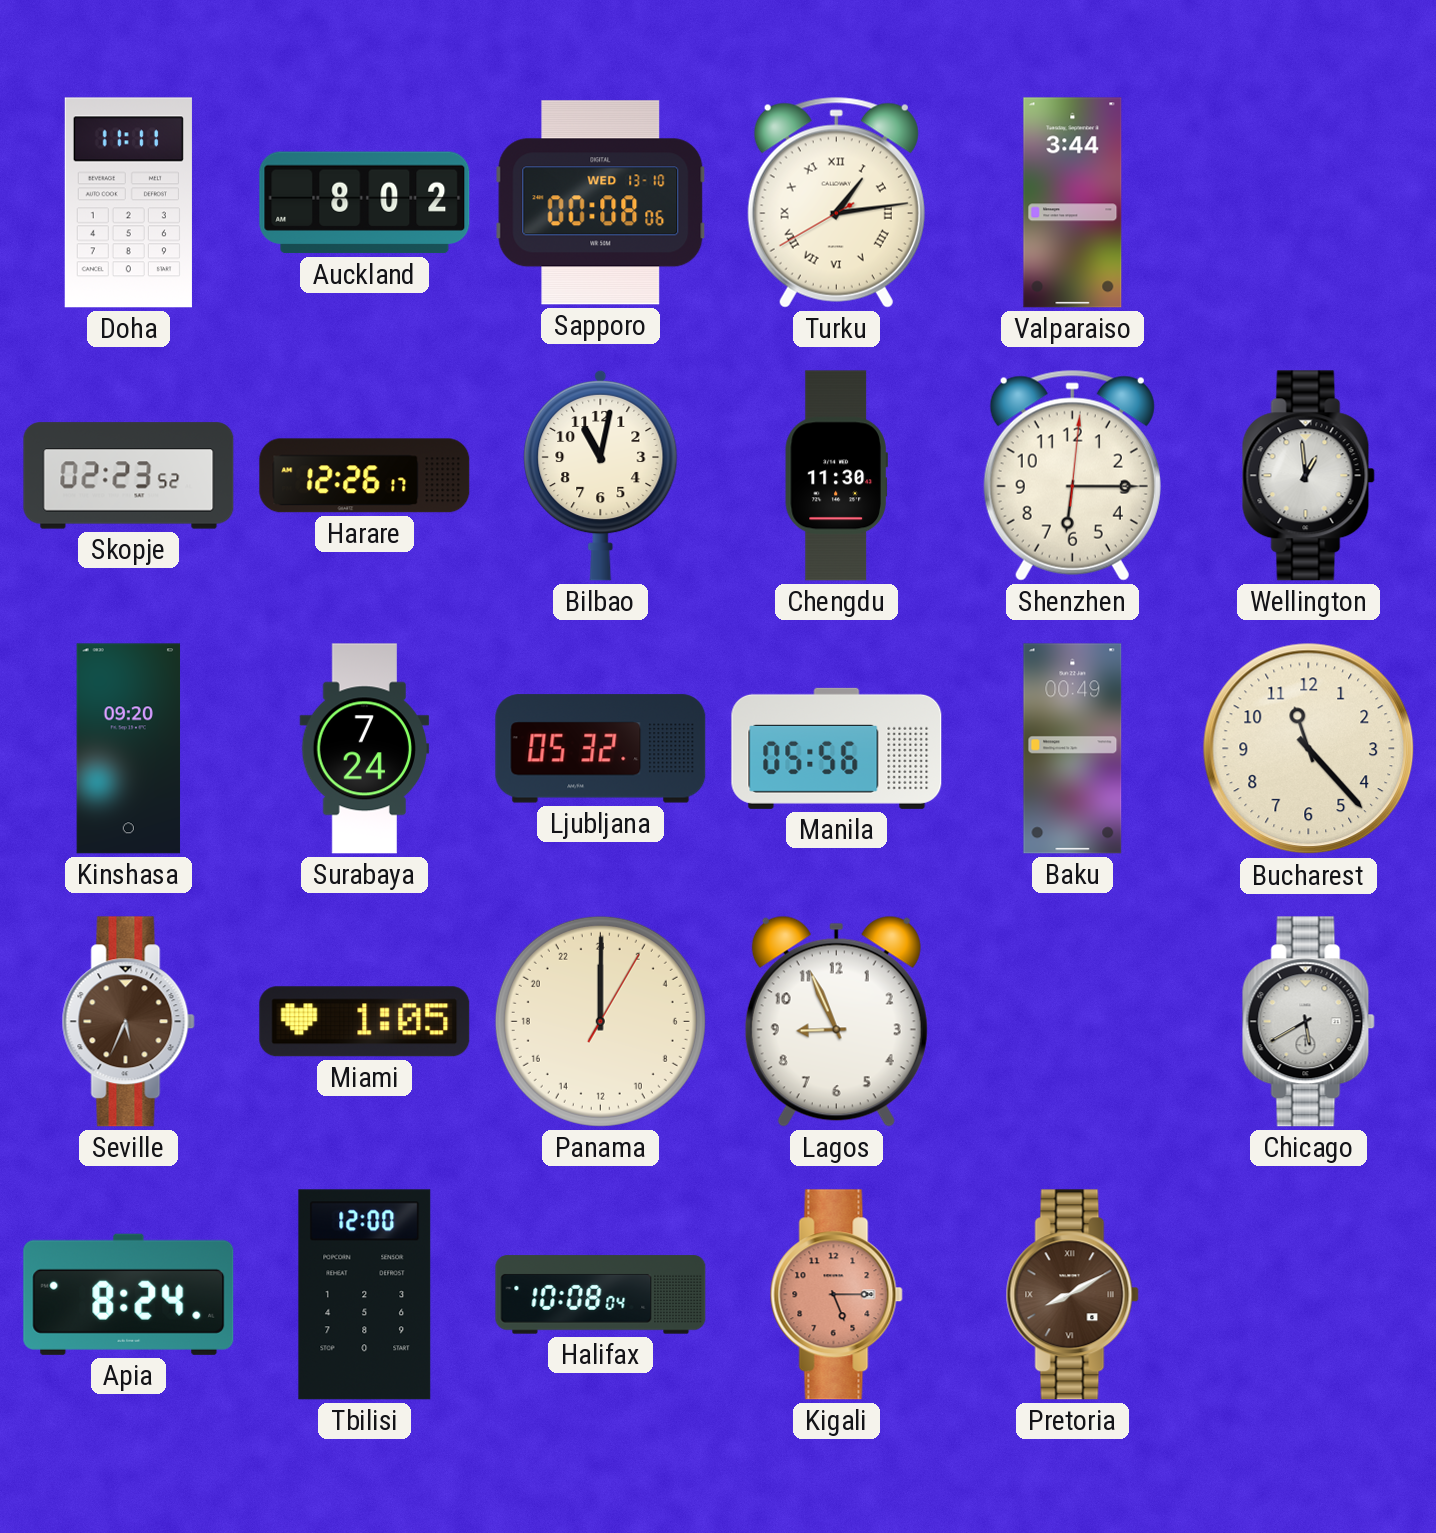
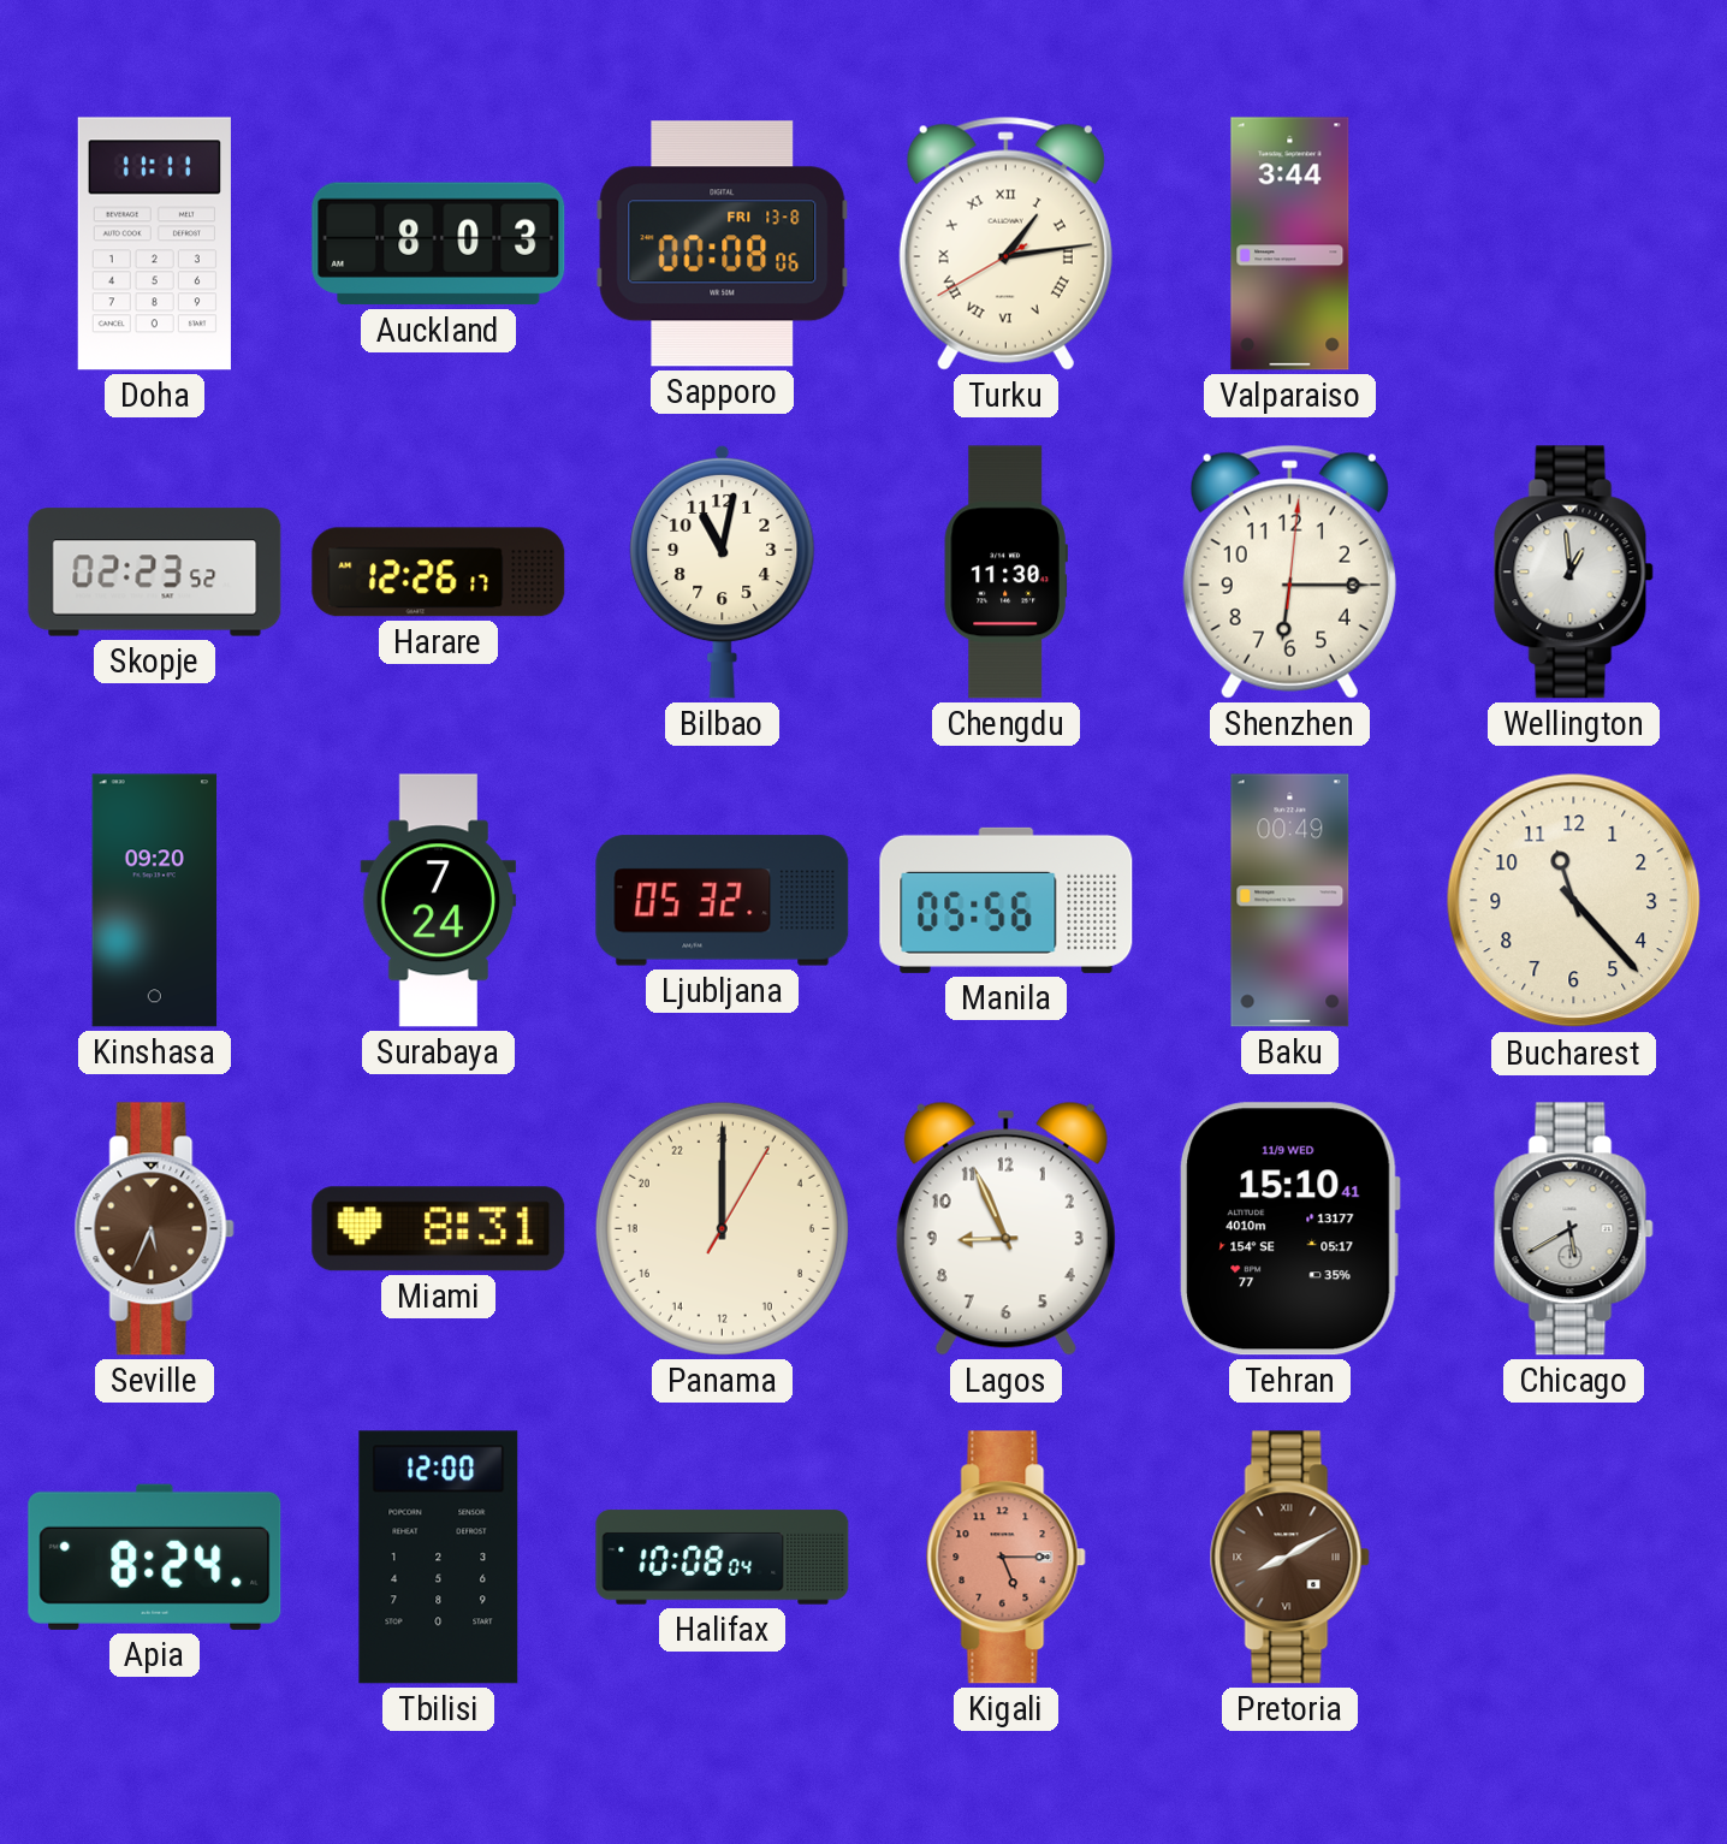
Auckland: 8:02 -> 8:03 (439, 244)
Sapporo date: WED 13-10 -> FRI 13-8 (723, 244)
Miami: 1:05 -> 8:31 (439, 1229)
Tehran: none -> 15:10 (1290, 1229)
